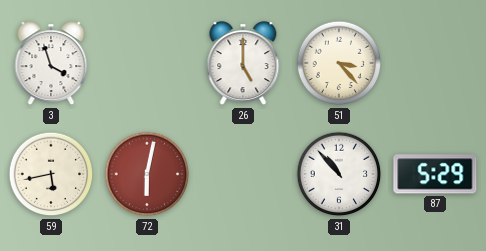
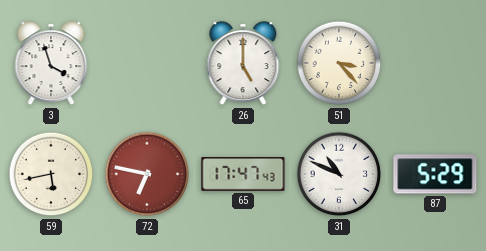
72: 6:02 -> 6:47 (147, 174)
65: none -> 17:47 (243, 174)
31: 10:53 -> 10:49 (339, 174)
